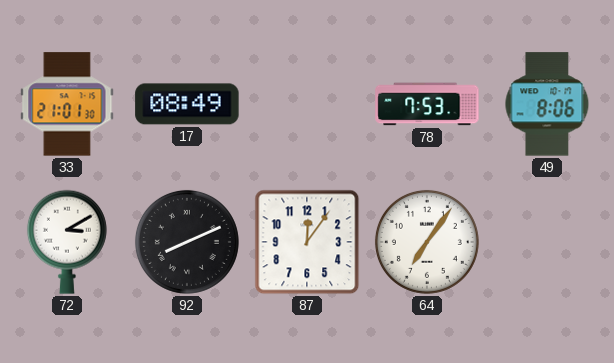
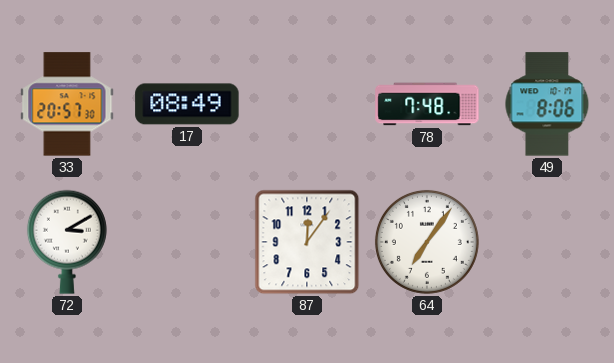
33: 21:01 -> 20:57 (67, 104)
78: 7:53 -> 7:48 (427, 104)
92: 8:11 -> none (187, 242)
